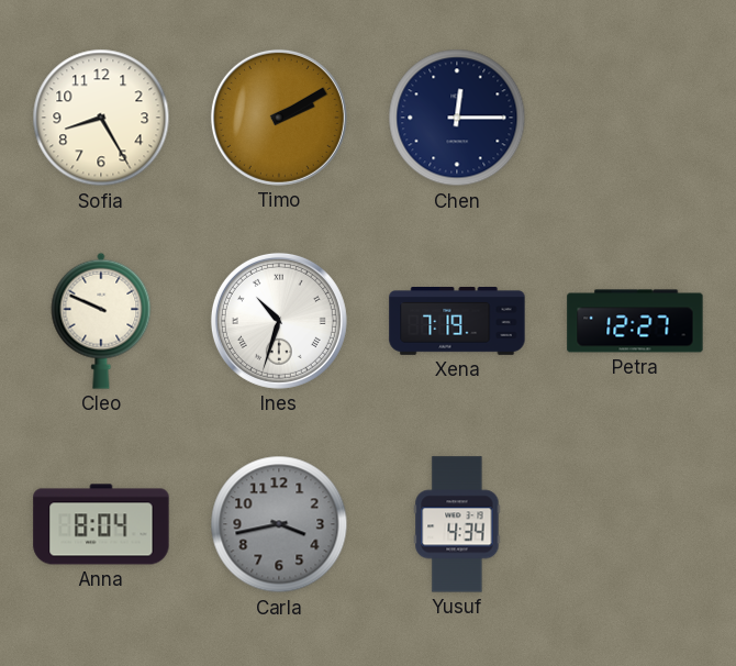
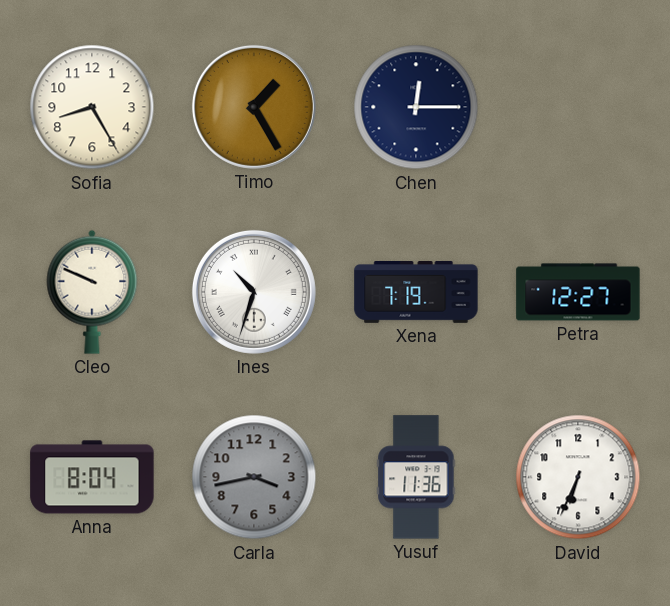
Timo: 2:10 -> 1:25 (254, 107)
Yusuf: 4:34 -> 11:36 (416, 477)
David: none -> 6:34 (578, 477)
